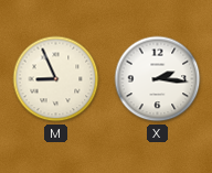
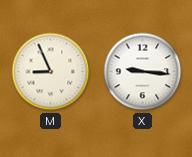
X: 2:16 -> 9:16 (143, 72)
